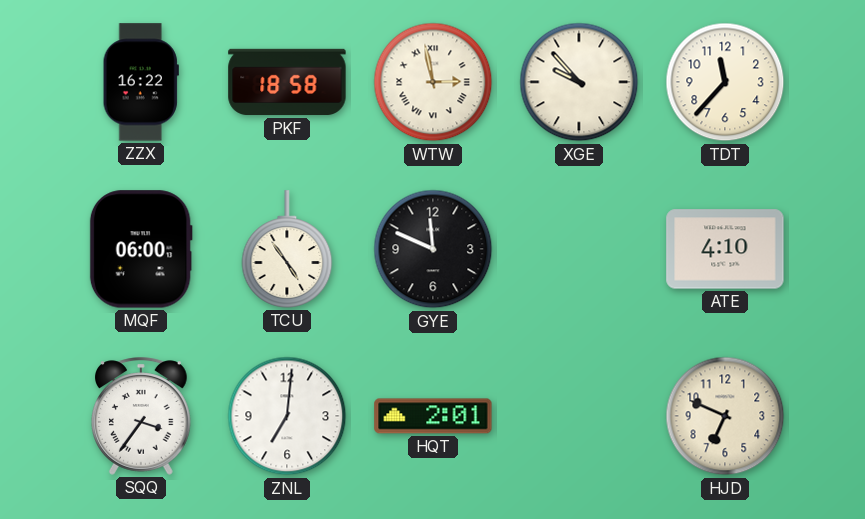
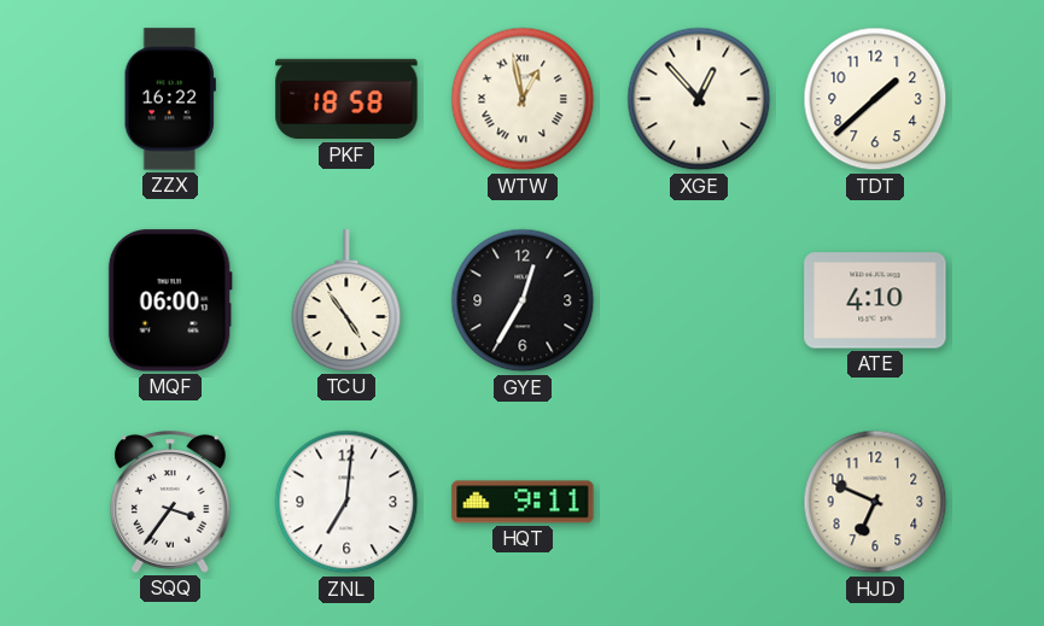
WTW: 2:58 -> 12:58 (523, 99)
XGE: 9:53 -> 12:53 (699, 99)
TDT: 11:37 -> 1:38 (875, 99)
GYE: 11:49 -> 12:35 (523, 300)
HQT: 2:01 -> 9:11 (523, 502)
